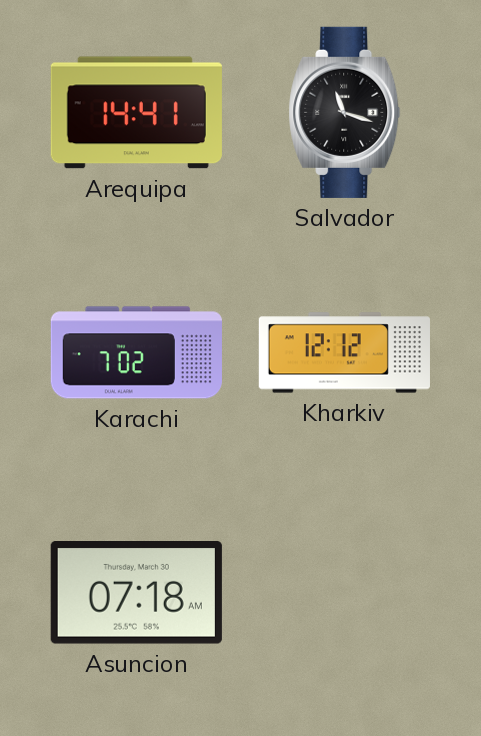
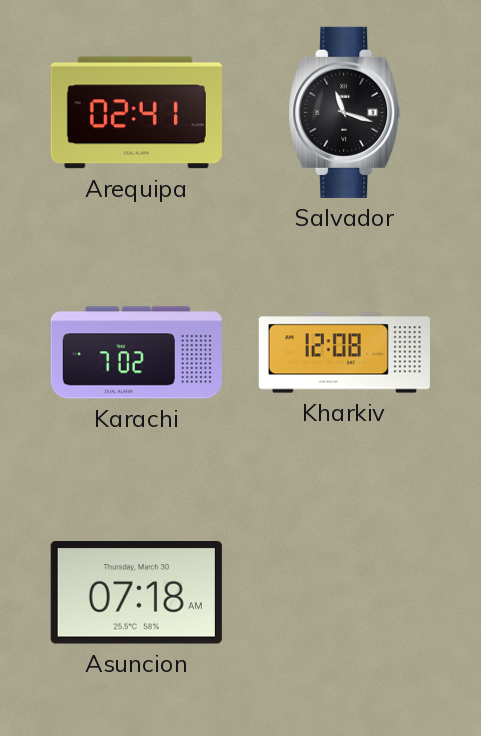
Arequipa: 14:41 -> 02:41 (136, 113)
Kharkiv: 12:12 -> 12:08 (344, 353)
